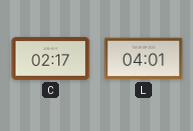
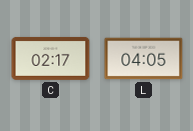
L: 04:01 -> 04:05 (144, 59)
